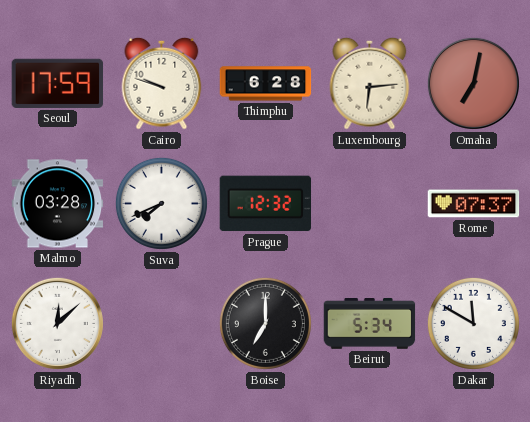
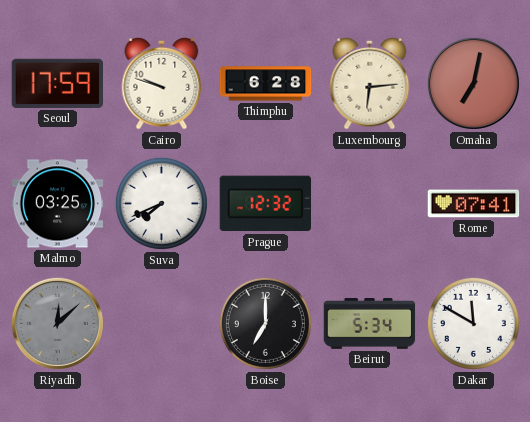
Malmo: 03:28 -> 03:25 (58, 204)
Rome: 07:37 -> 07:41 (474, 204)
Riyadh dial: white -> grey (57, 323)
